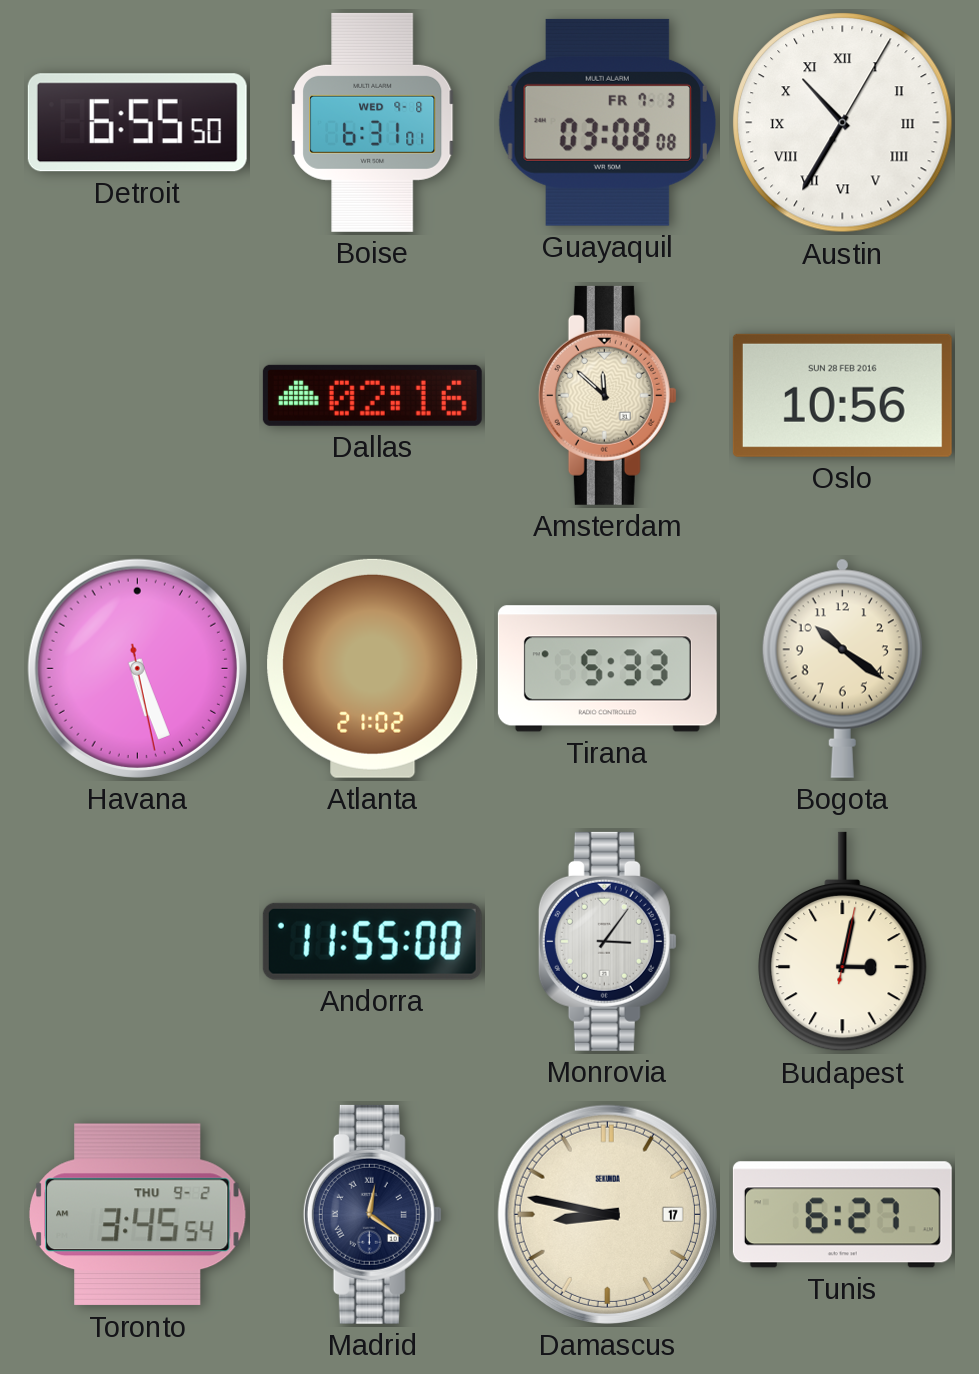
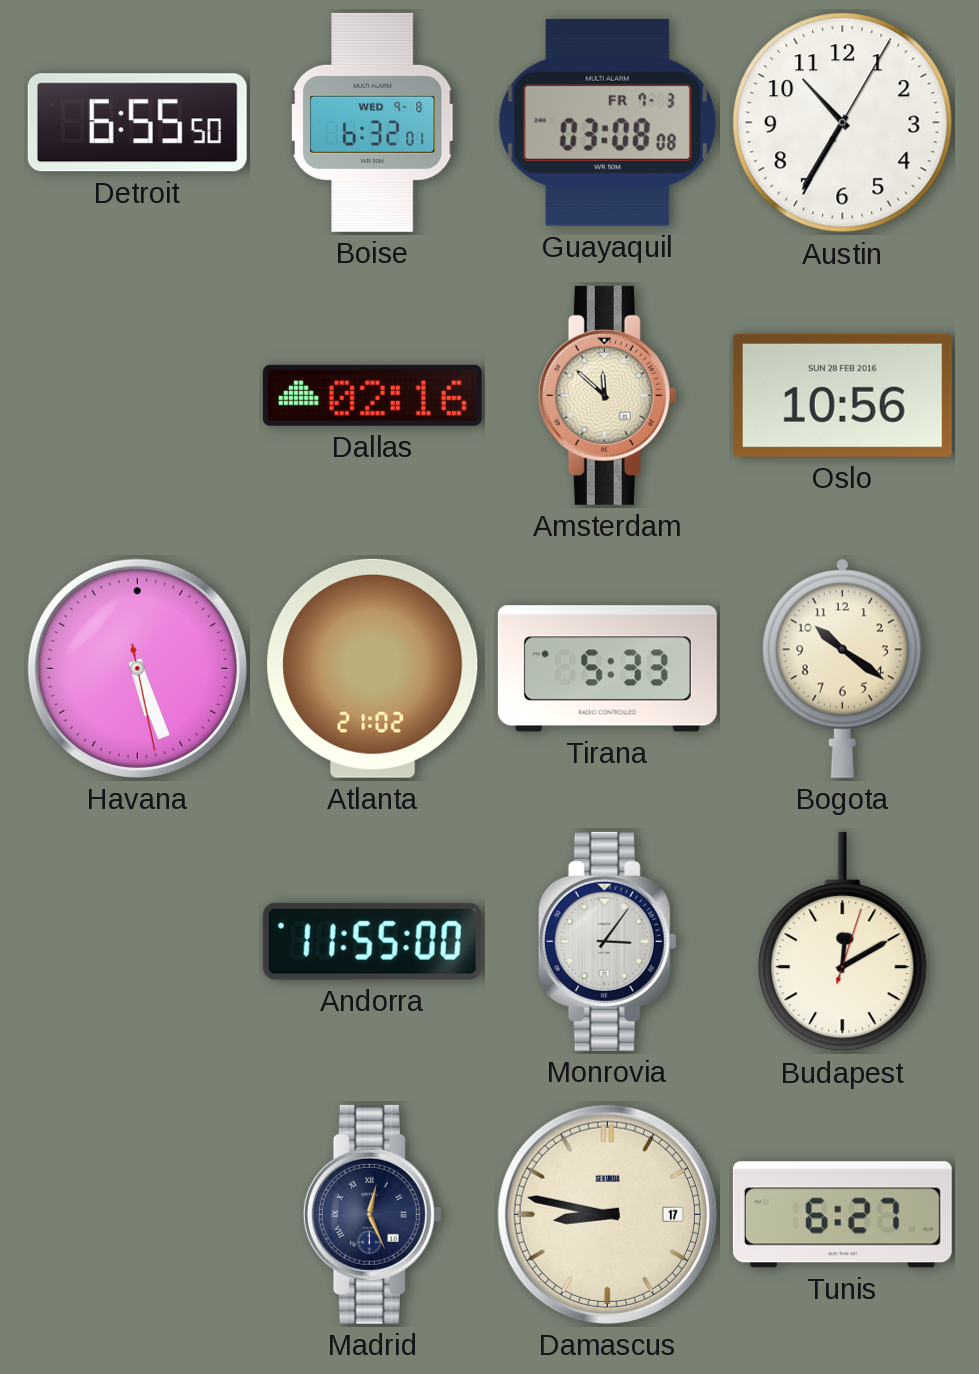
Boise: 6:31 -> 6:32 (373, 122)
Austin numerals: Roman -> Arabic (843, 123)
Budapest: 3:02 -> 12:10 (843, 942)
Toronto: 3:45 -> none (137, 1215)
Madrid: 12:21 -> 12:26 (372, 1214)
